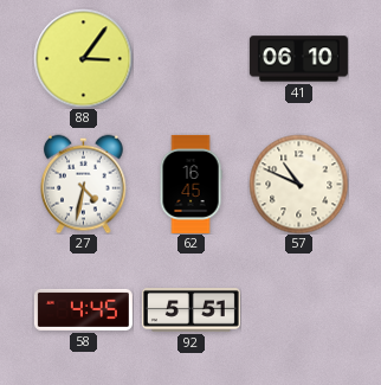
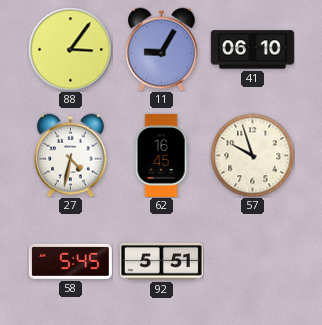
11: none -> 9:05 (162, 49)
57: 10:49 -> 9:57 (252, 155)
58: 4:45 -> 5:45 (70, 261)
